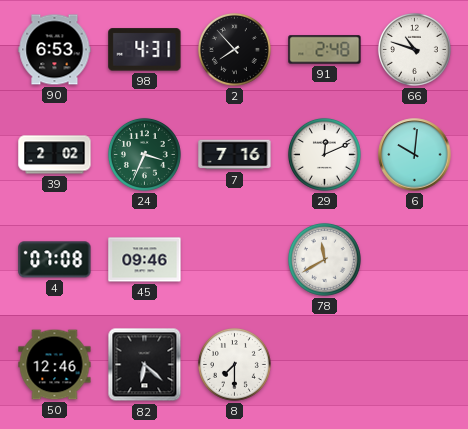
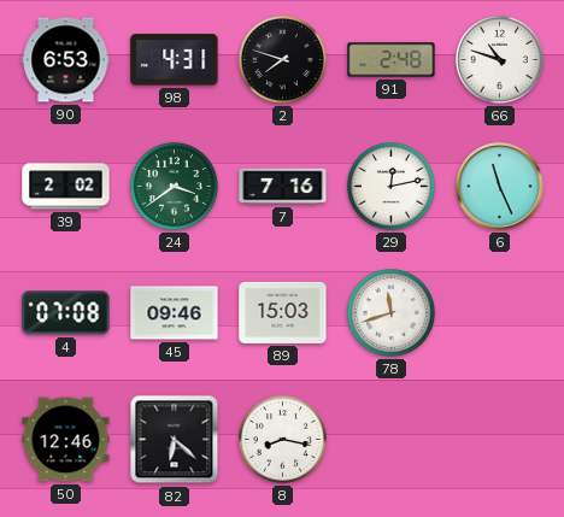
2: 7:53 -> 7:48 (282, 59)
24: 3:34 -> 3:39 (174, 186)
29: 12:11 -> 12:13 (390, 186)
6: 10:01 -> 11:26 (500, 187)
89: none -> 15:03 (283, 312)
78: 11:40 -> 11:42 (390, 312)
8: 7:30 -> 8:17 (282, 439)
